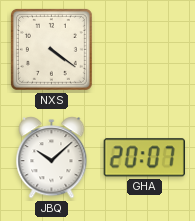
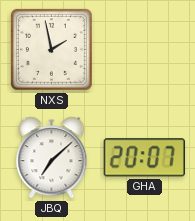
NXS: 4:21 -> 1:58 (51, 49)
JBQ: 10:08 -> 7:08 (52, 158)
